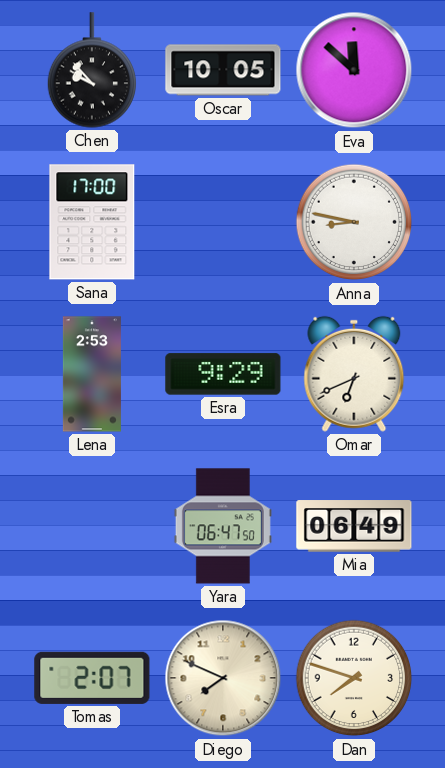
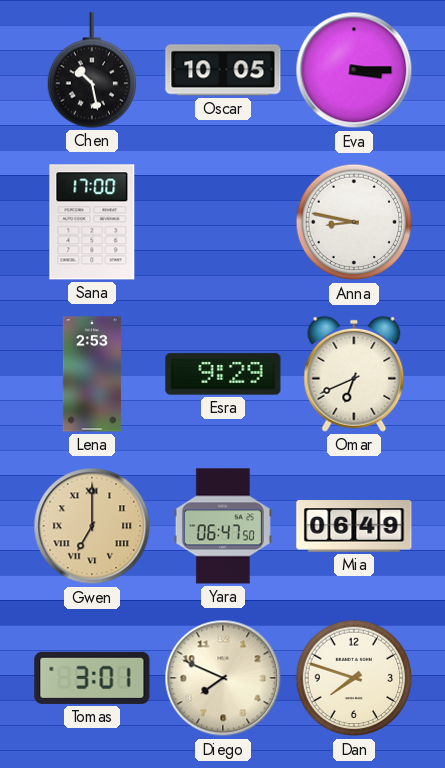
Chen: 9:53 -> 10:28 (91, 70)
Eva: 11:52 -> 3:15 (354, 70)
Gwen: none -> 7:00 (92, 526)
Tomas: 2:07 -> 3:01 (92, 678)
